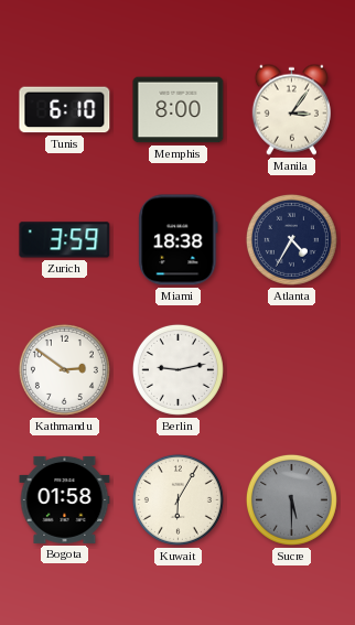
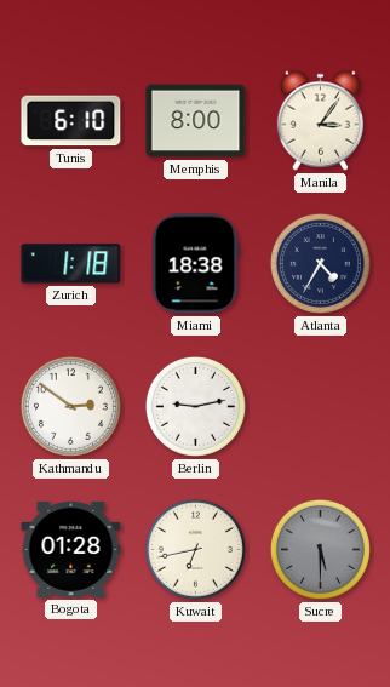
Zurich: 3:59 -> 1:18 (71, 264)
Bogota: 01:58 -> 01:28 (71, 549)
Kuwait: 6:05 -> 6:43 (195, 549)
